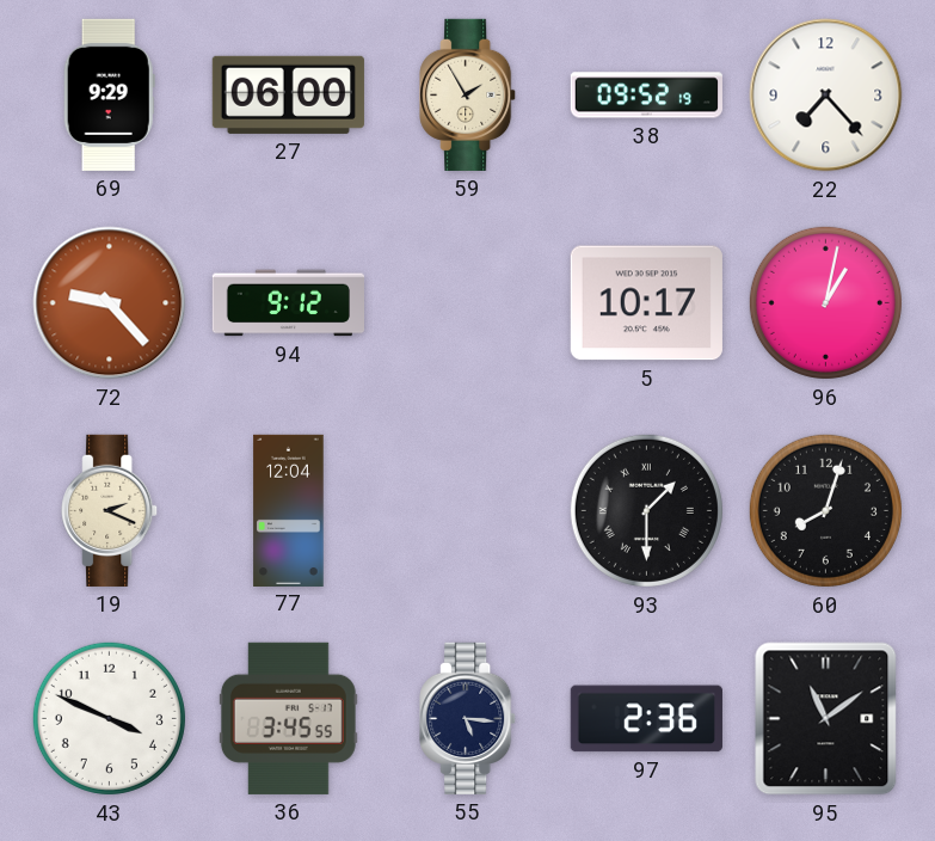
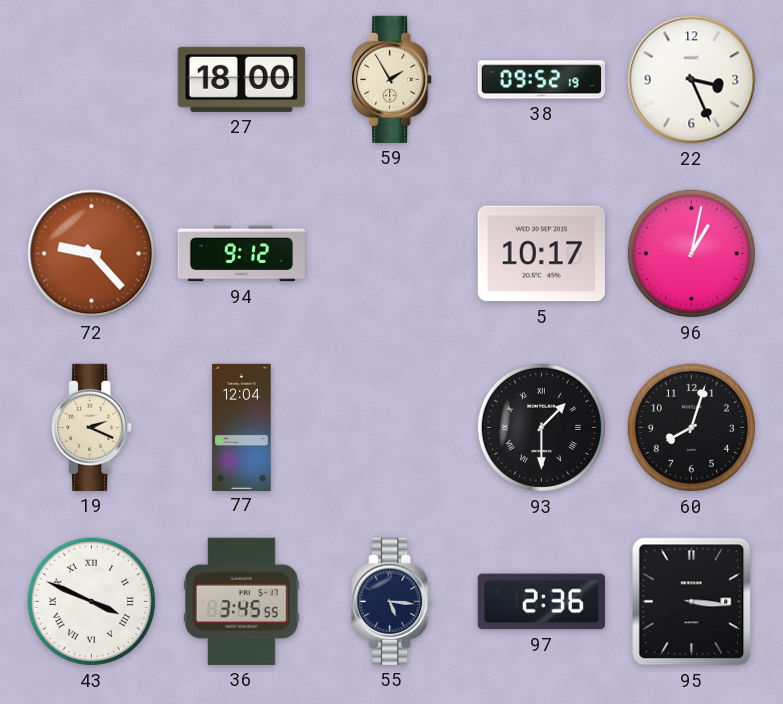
69: 9:29 -> none (109, 94)
27: 06:00 -> 18:00 (241, 79)
22: 7:23 -> 3:26 (692, 80)
43 numerals: Arabic -> Roman (91, 601)
95: 11:09 -> 3:16 (692, 602)
